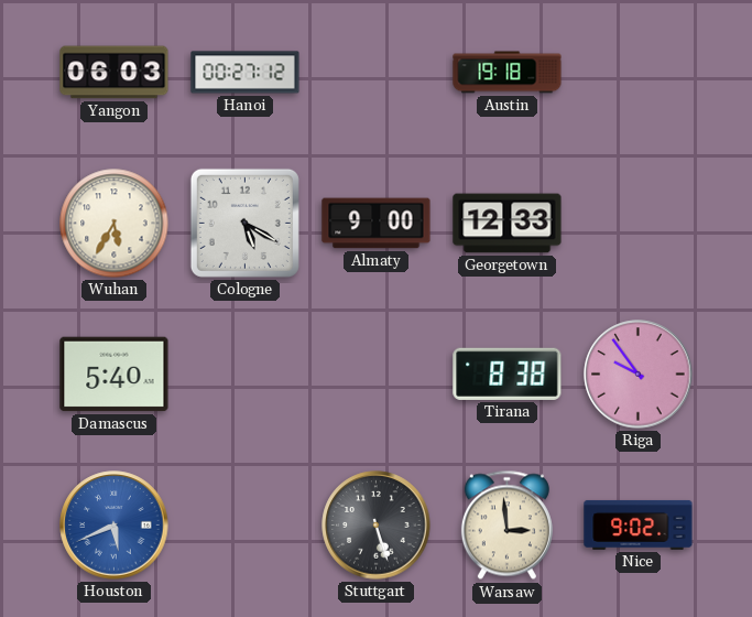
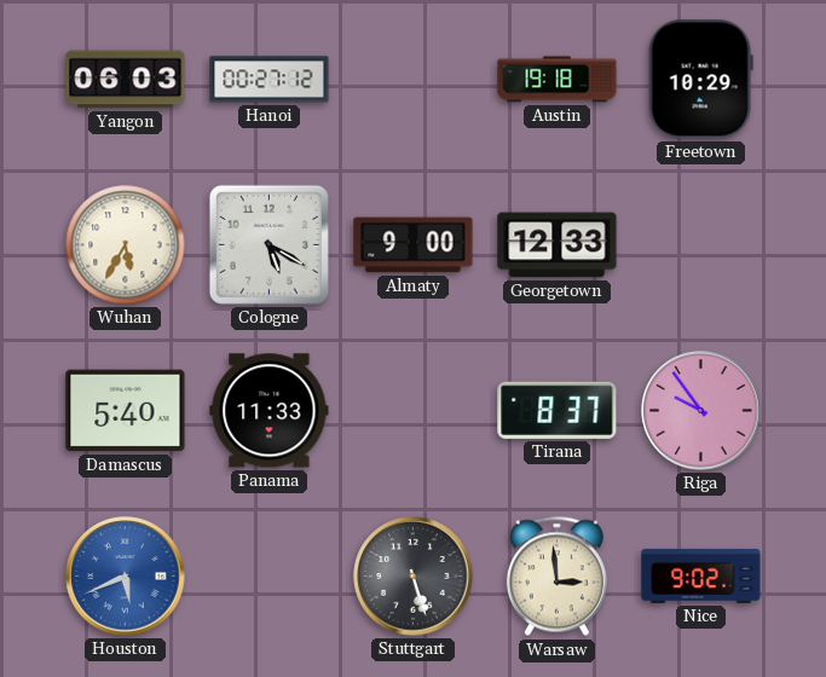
Freetown: none -> 10:29 (700, 80)
Panama: none -> 11:33 (270, 411)
Tirana: 8:38 -> 8:37 (558, 410)
